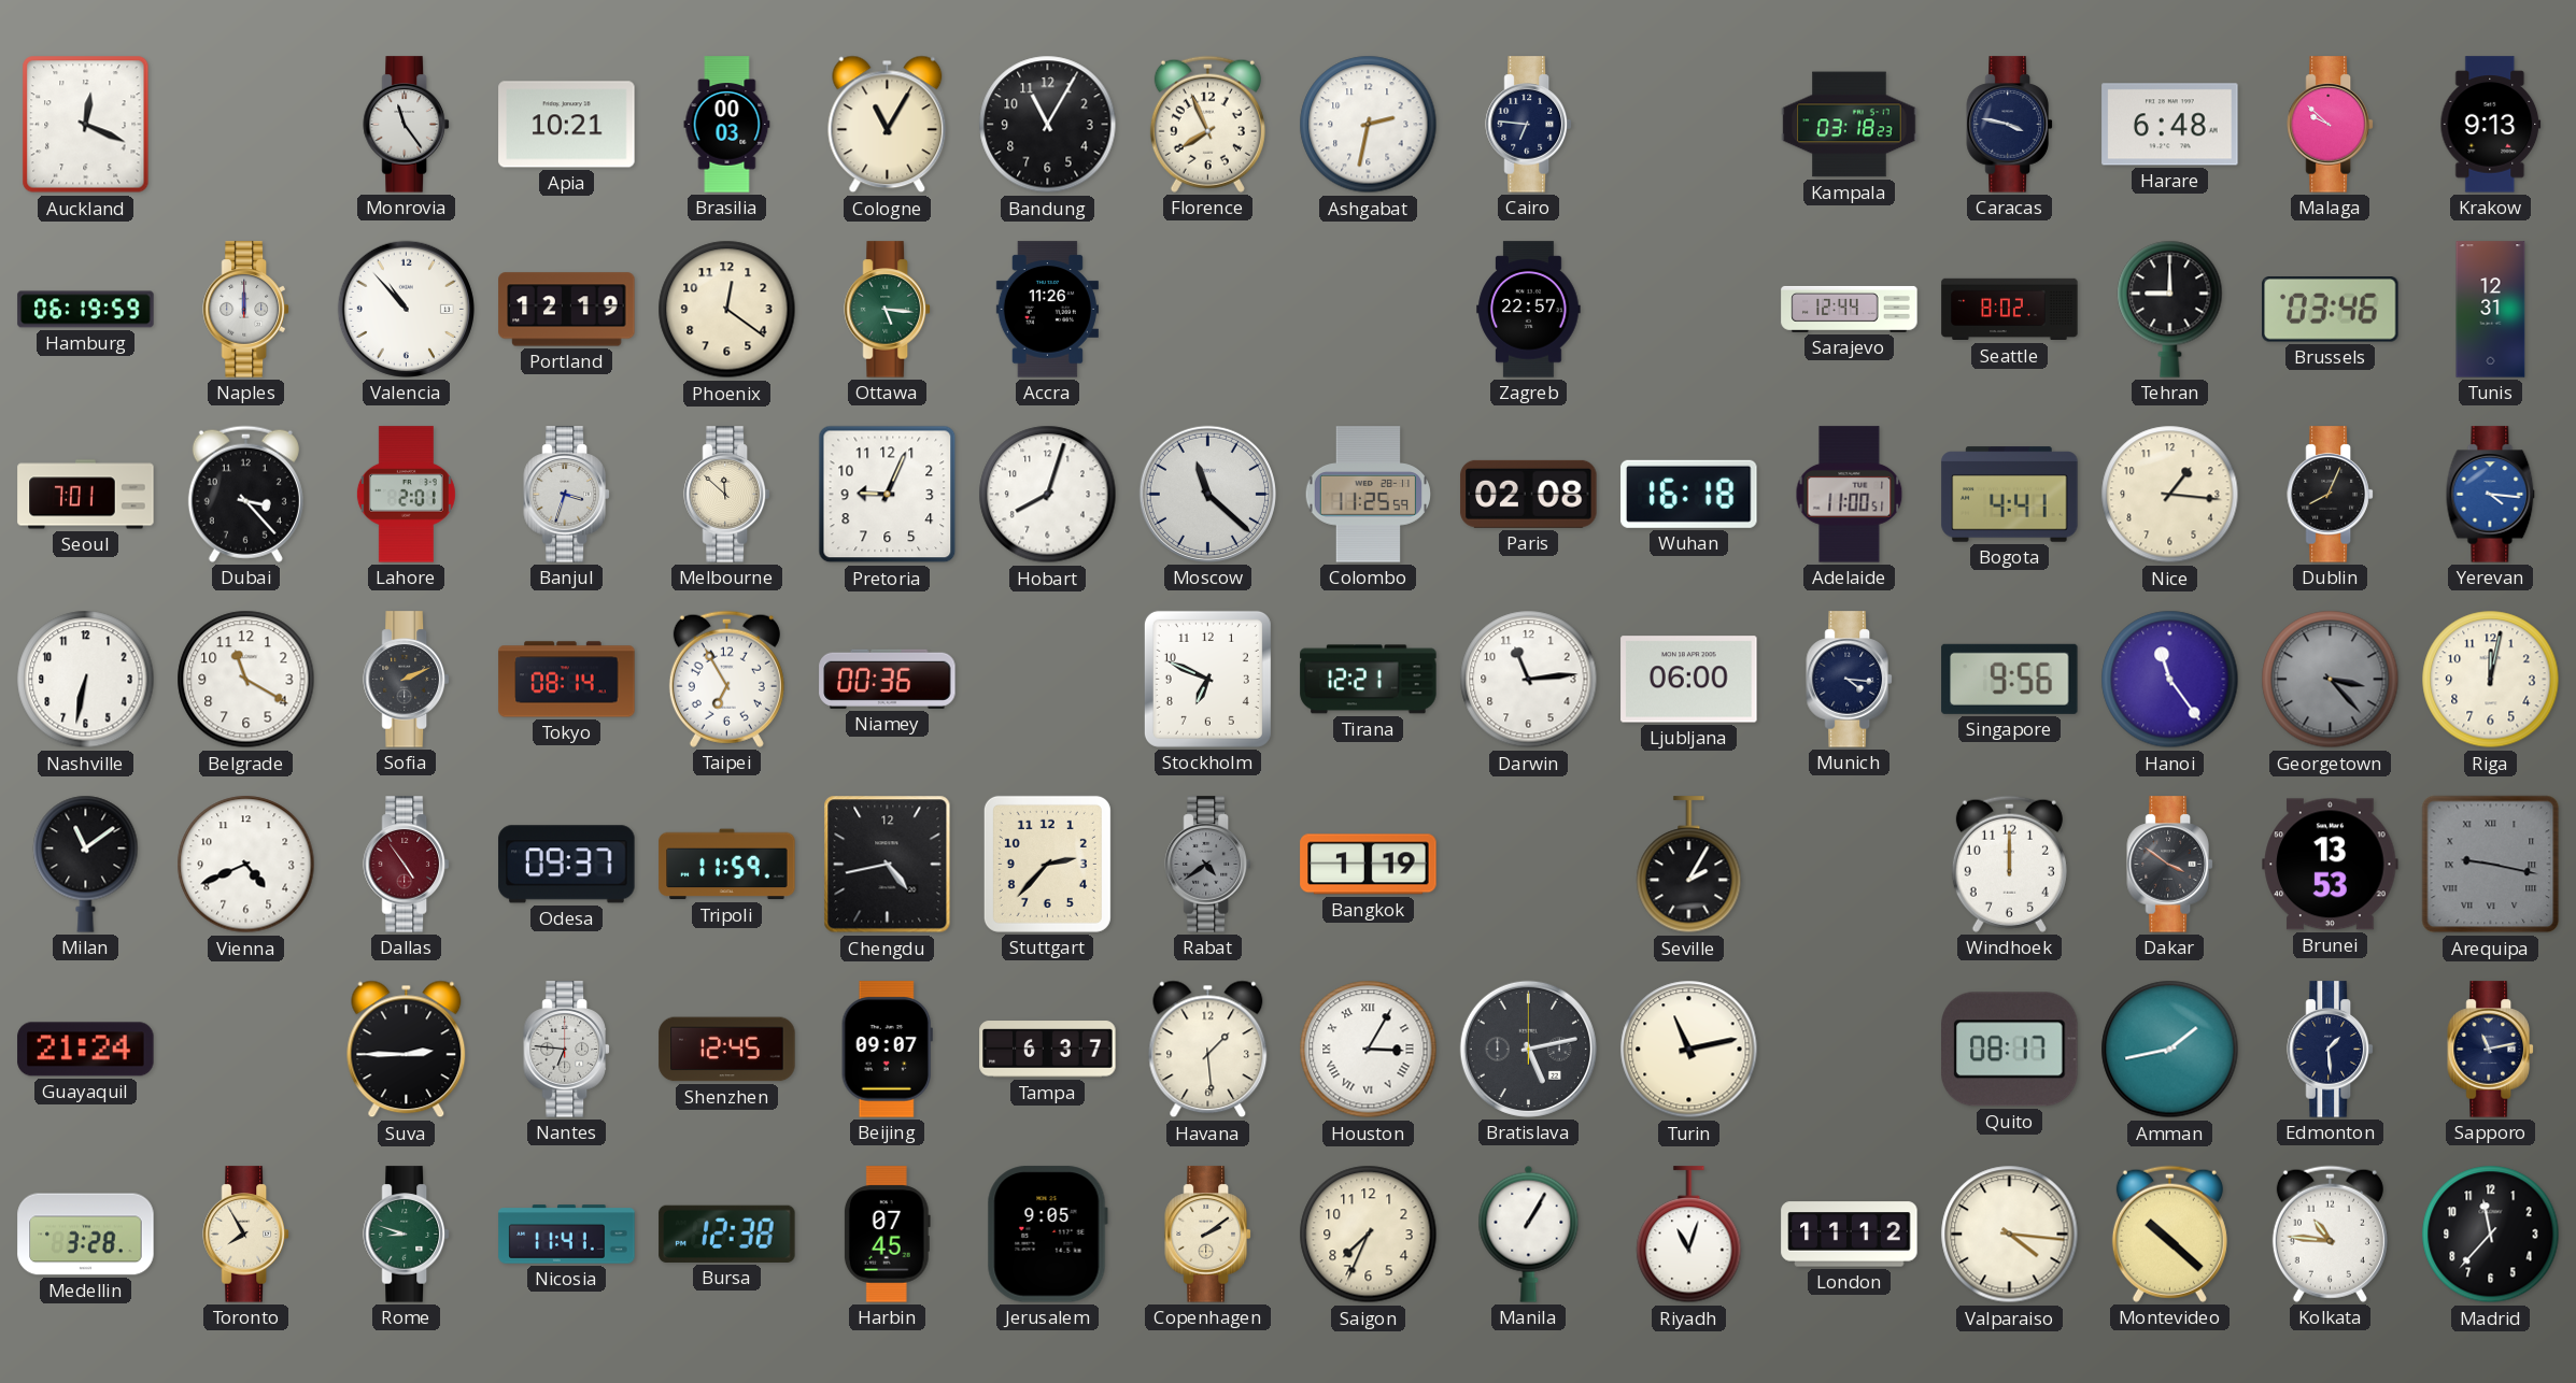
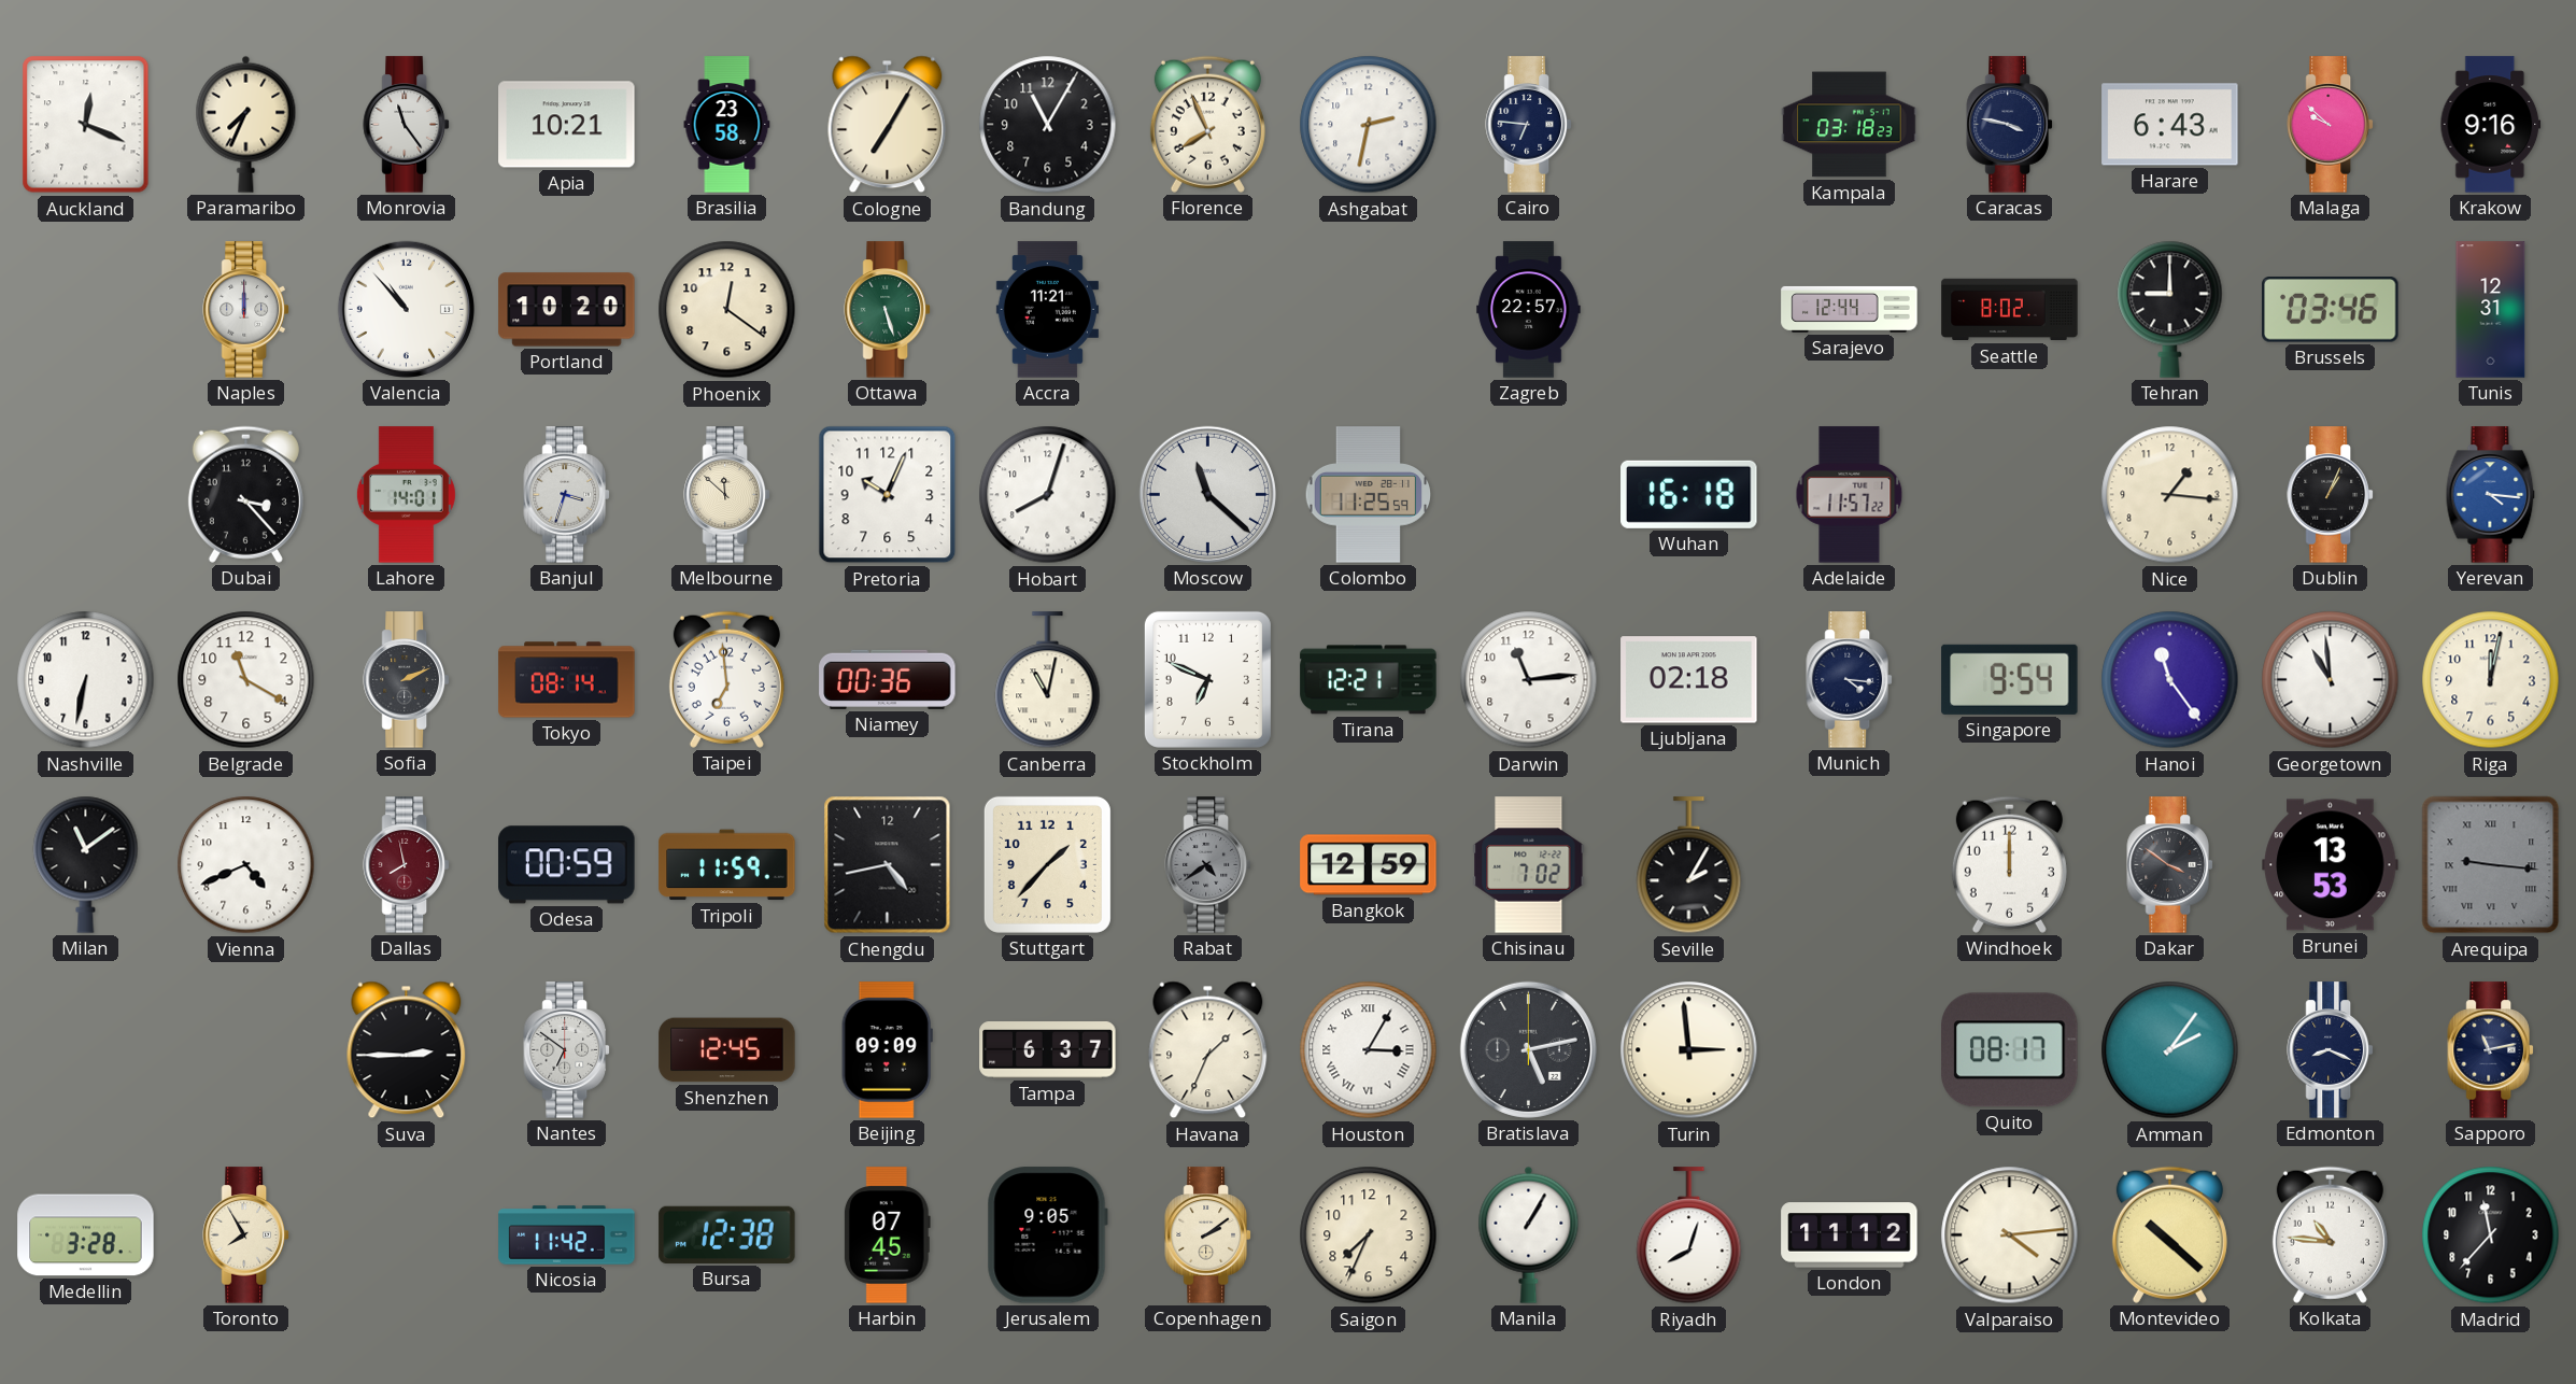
Paramaribo: none -> 7:34 (246, 124)
Brasilia: 00:03 -> 23:58 (727, 125)
Cologne: 11:05 -> 7:05 (888, 125)
Harare: 6:48 -> 6:43 (2170, 125)
Krakow: 9:13 -> 9:16 (2491, 125)
Hamburg: 06:19 -> none (86, 310)
Portland: 12:19 -> 10:20 (567, 310)
Ottawa: 5:16 -> 5:27 (888, 310)
Accra: 11:26 -> 11:21 (1047, 310)
Seoul: 7:01 -> none (86, 495)
Lahore: 2:01 -> 14:01 (406, 495)
Pretoria: 9:04 -> 10:04 (888, 495)
Paris: 02:08 -> none (1529, 494)
Adelaide: 11:00 -> 11:57 (1850, 495)
Bogota: 4:41 -> none (2010, 495)
Dublin: 8:04 -> 1:04 (2331, 495)
Taipei: 6:55 -> 6:59 (726, 679)
Canberra: none -> 11:02 (1048, 680)
Ljubljana: 06:00 -> 02:18 (1689, 680)
Singapore: 9:56 -> 9:54 (2010, 679)
Georgetown: 3:23 -> 10:59 (2331, 680)
Georgetown dial: grey -> white (2331, 680)
Dallas: 4:54 -> 7:58 (407, 865)
Odesa: 09:37 -> 00:59 (567, 865)
Stuttgart: 2:37 -> 1:37 (1047, 864)
Bangkok: 1:19 -> 12:59 (1369, 865)
Chisinau: none -> 7:02 (1529, 865)
Arequipa: 9:17 -> 9:16 (2491, 865)
Guayaquil: 21:24 -> none (86, 1050)
Nantes: 6:46 -> 6:51 (567, 1050)
Beijing: 09:07 -> 09:09 (887, 1050)
Havana: 1:29 -> 1:34 (1208, 1050)
Turin: 11:13 -> 2:59 (1689, 1050)
Amman: 1:43 -> 2:06 (2170, 1050)
Edmonton: 1:29 -> 8:19 (2331, 1050)
Rome: 8:48 -> none (407, 1235)
Nicosia: 11:41 -> 11:42 (567, 1235)
Riyadh: 11:03 -> 8:03 (1689, 1235)
Valparaiso: 4:16 -> 4:14 (2010, 1235)
